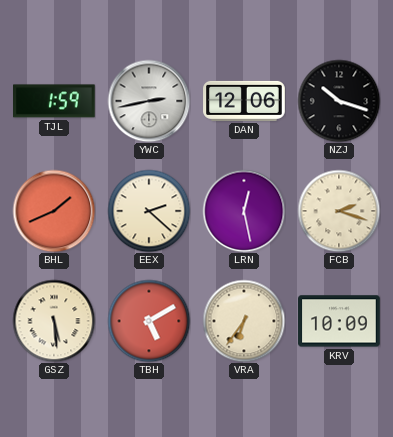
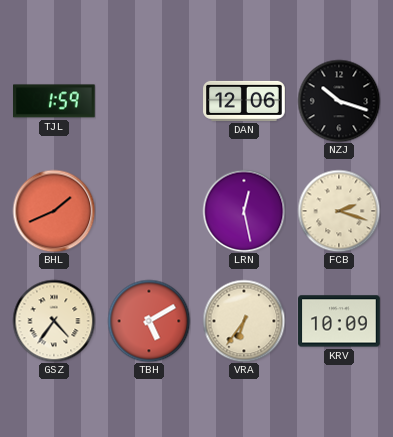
YWC: 2:43 -> none (149, 101)
EEX: 2:22 -> none (149, 211)
GSZ: 5:29 -> 4:36 (54, 321)
